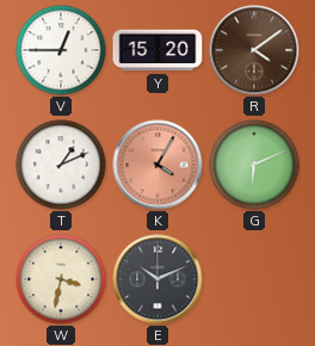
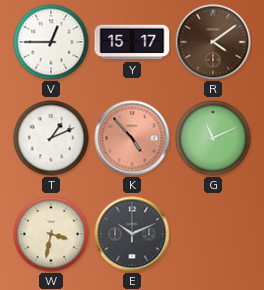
Y: 15:20 -> 15:17 (132, 42)
K: 4:05 -> 4:53 (132, 138)
G: 6:11 -> 11:11 (213, 138)
